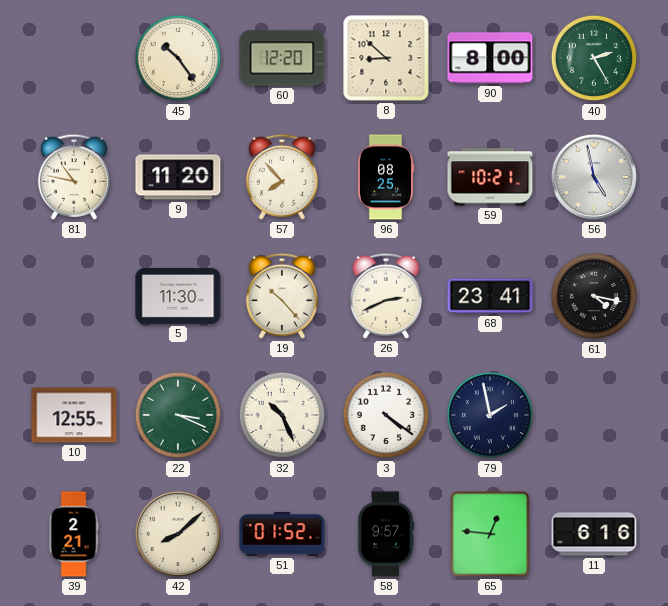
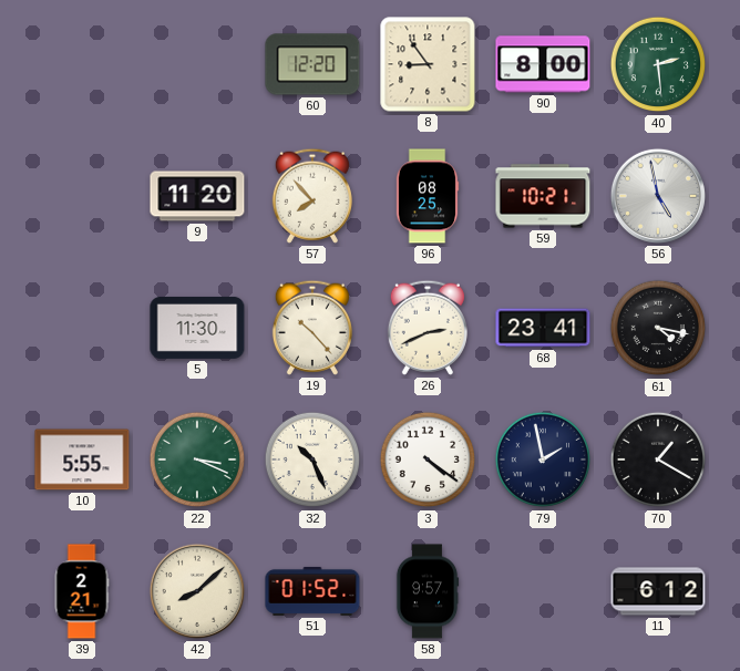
45: 10:24 -> none (178, 58)
8: 8:52 -> 8:54 (428, 64)
40: 2:25 -> 2:29 (658, 64)
81: 10:47 -> none (74, 177)
10: 12:55 -> 5:55 (82, 460)
70: none -> 1:20 (658, 460)
65: 12:46 -> none (490, 534)
11: 6:16 -> 6:12 (658, 591)
